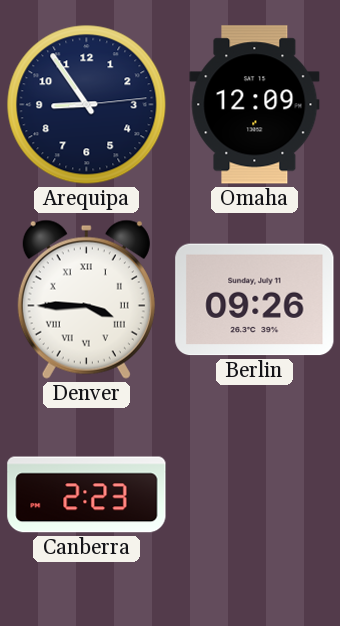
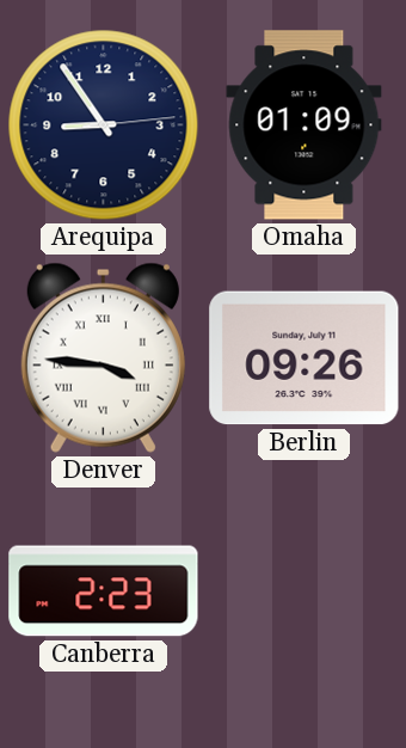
Omaha: 12:09 -> 01:09 (304, 125)
Denver: 3:45 -> 3:46 (103, 357)
